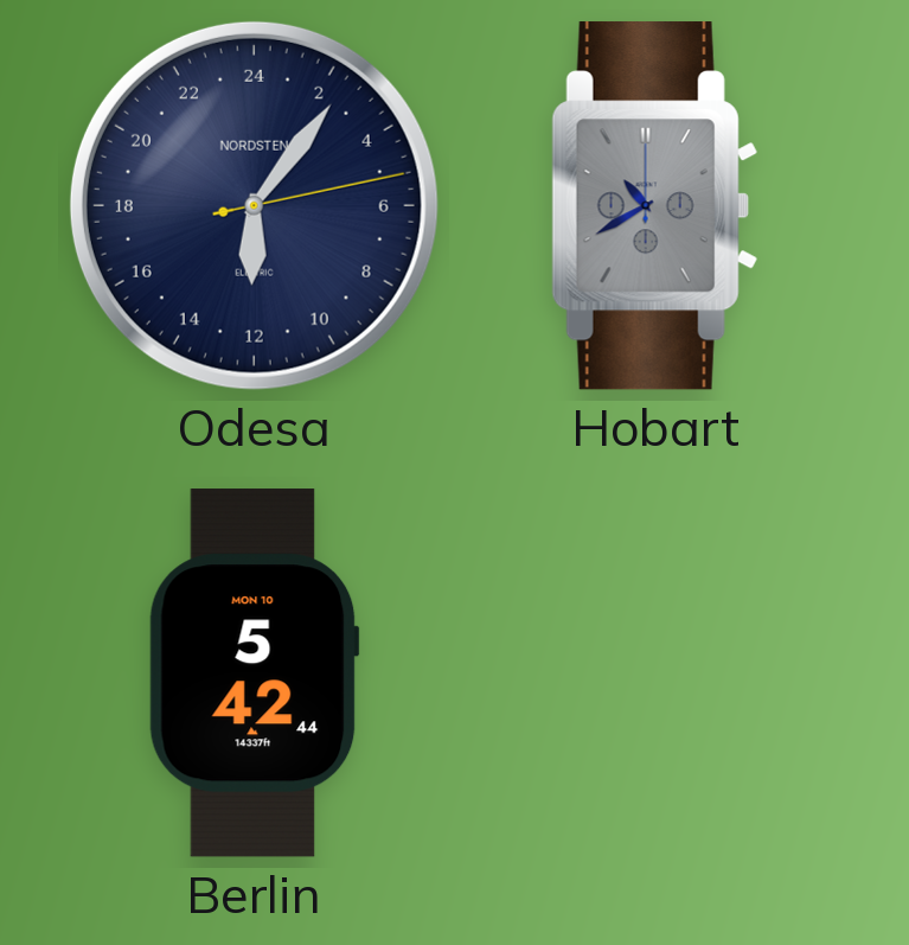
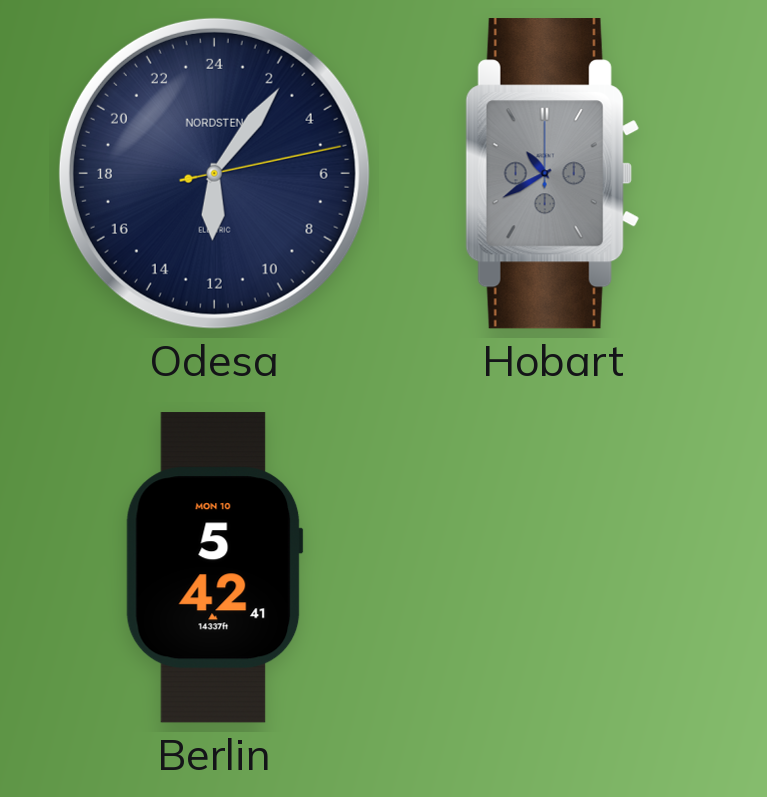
Berlin: 5:42:44 -> 5:42:41 (214, 568)
